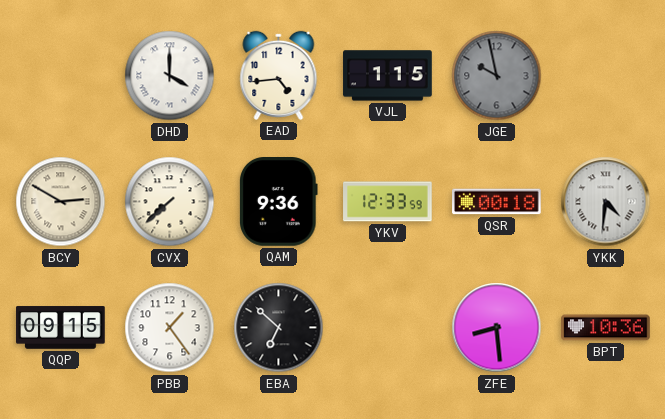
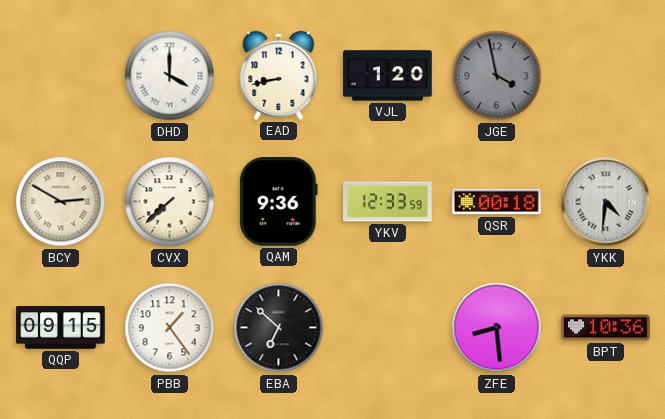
EAD: 4:44 -> 8:43 (279, 75)
VJL: 1:15 -> 1:20 (388, 76)
JGE: 9:58 -> 3:58 (497, 76)
